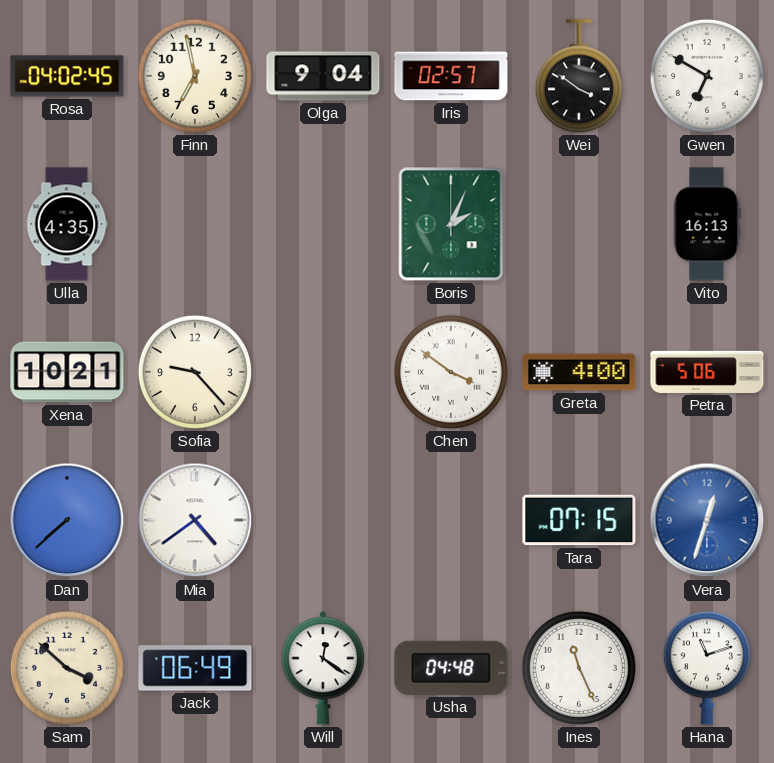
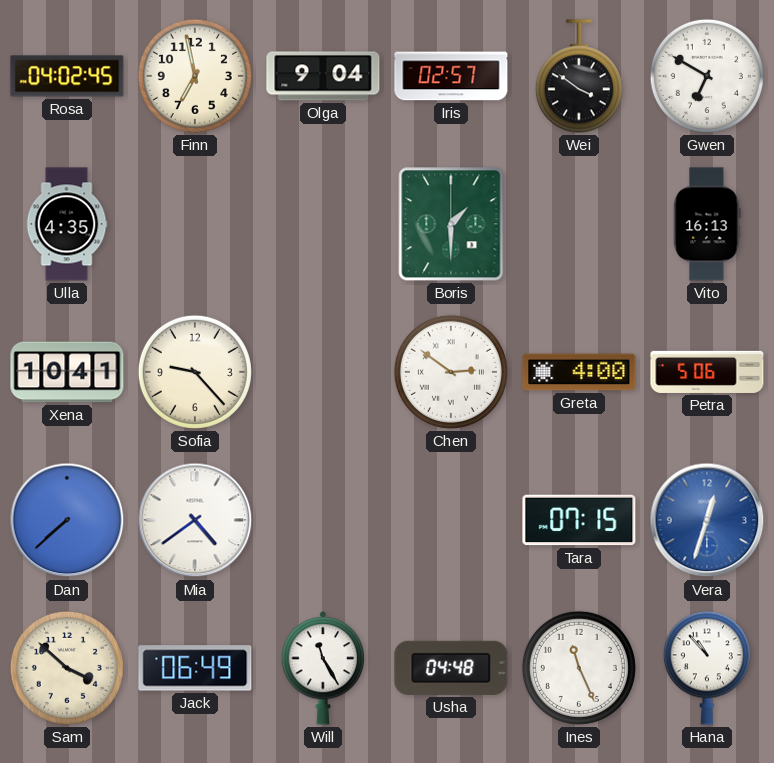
Boris: 2:04 -> 1:30 (451, 224)
Xena: 10:21 -> 10:41 (67, 372)
Chen: 3:51 -> 2:51 (451, 372)
Will: 12:21 -> 11:25 (323, 668)
Hana: 11:12 -> 10:53 (707, 668)
